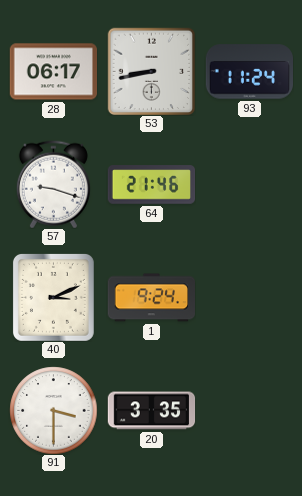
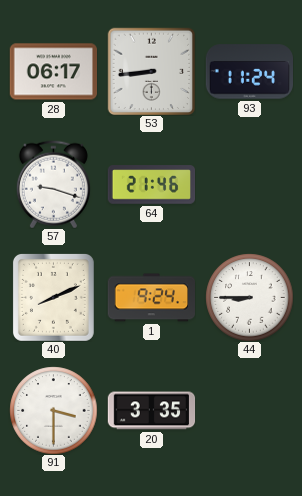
53: 8:43 -> 8:44 (151, 71)
40: 3:11 -> 8:11 (53, 297)
44: none -> 8:45 (249, 297)
